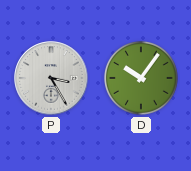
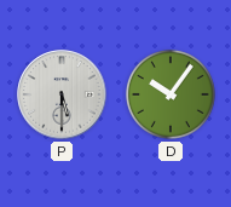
P: 3:25 -> 5:30 (62, 94)
